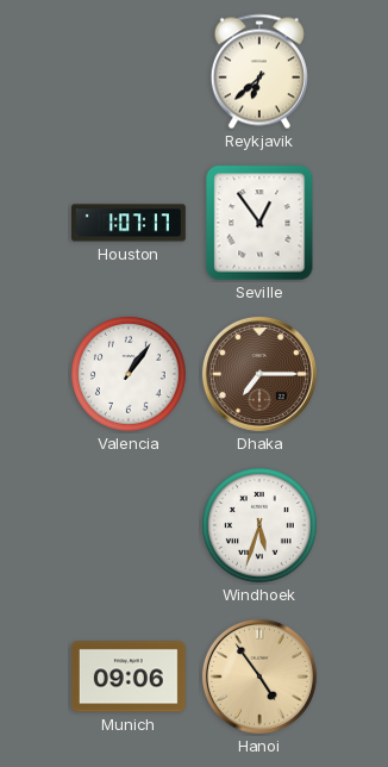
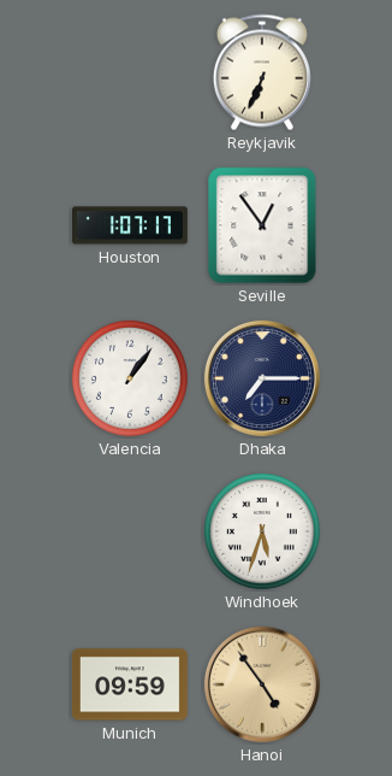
Reykjavik: 6:38 -> 6:34 (262, 72)
Dhaka dial: brown -> navy (262, 378)
Munich: 09:06 -> 09:59 (130, 684)
